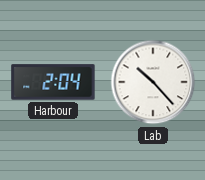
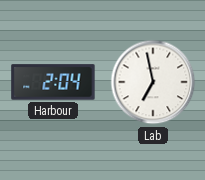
Lab: 10:23 -> 6:58 (153, 82)
